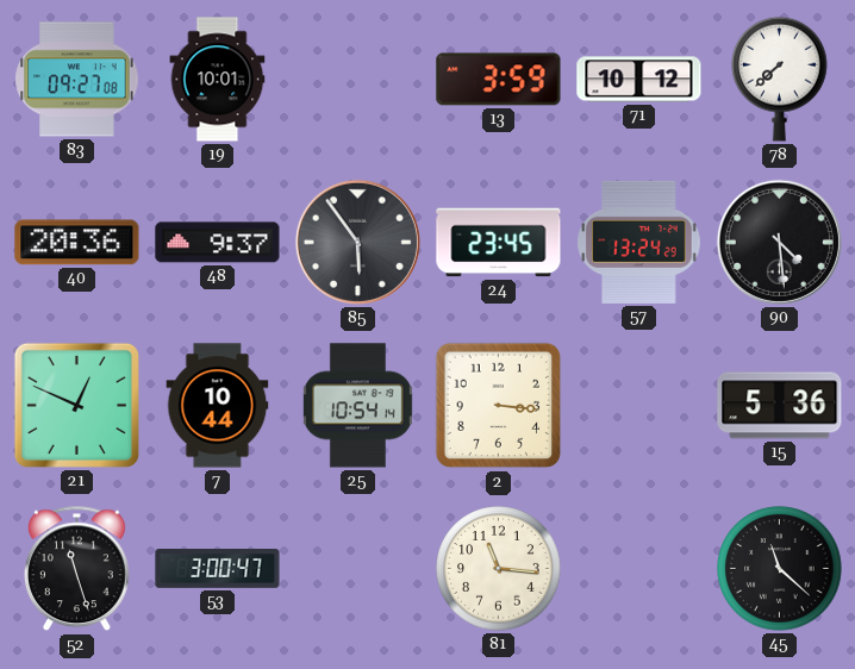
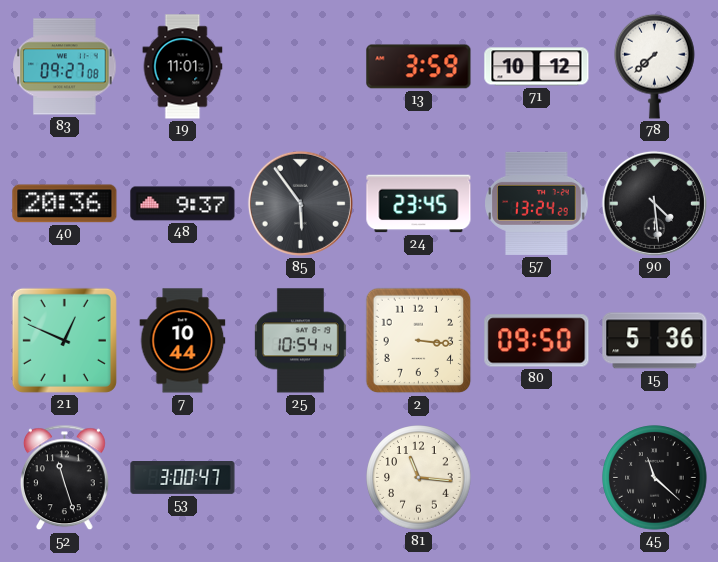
19: 10:01 -> 11:01 (183, 67)
80: none -> 09:50 (537, 341)
